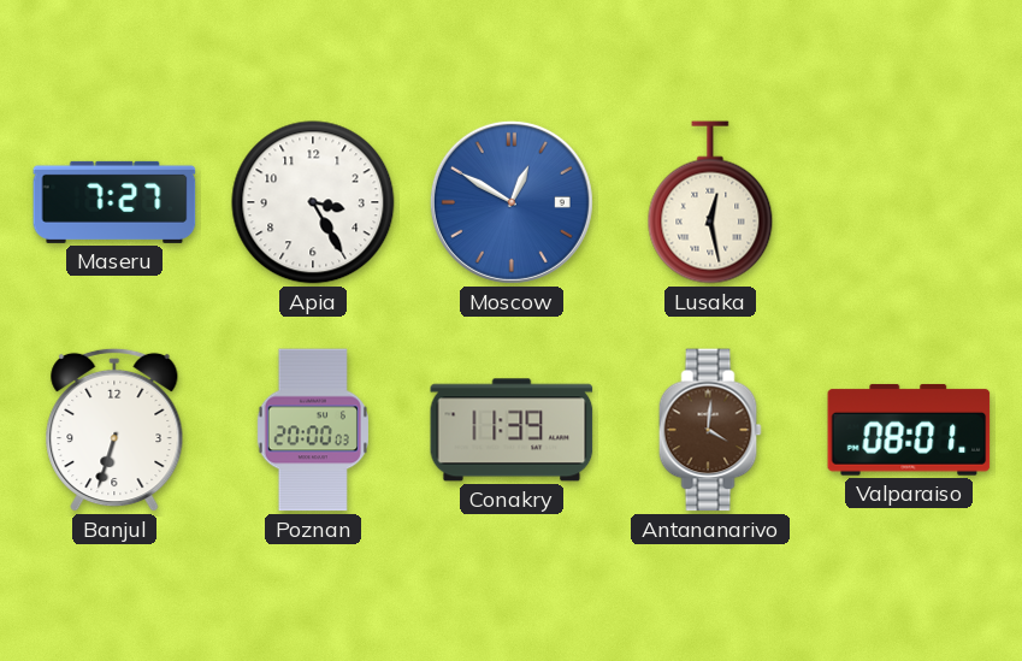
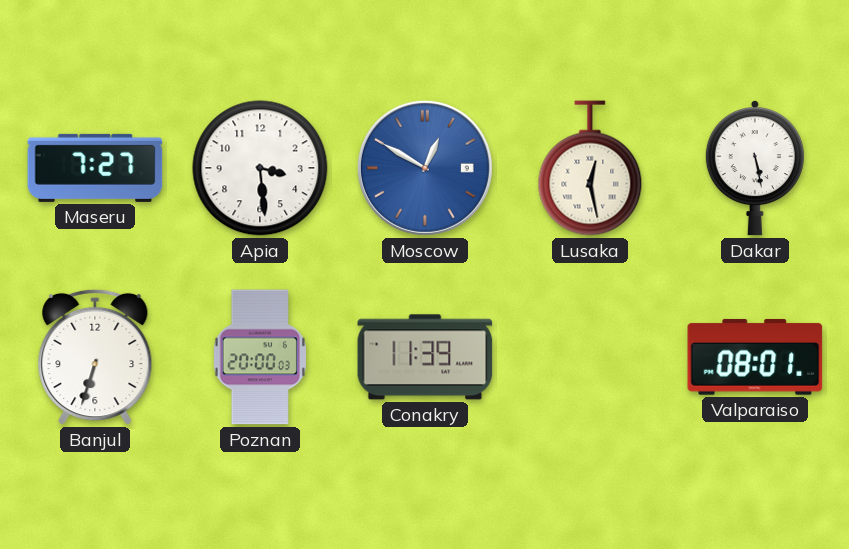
Apia: 3:25 -> 3:29 (260, 168)
Dakar: none -> 5:28 (755, 169)
Antananarivo: 4:01 -> none (710, 430)
